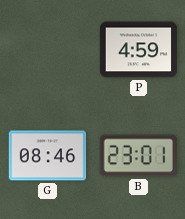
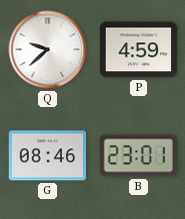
Q: none -> 9:38 (48, 50)
